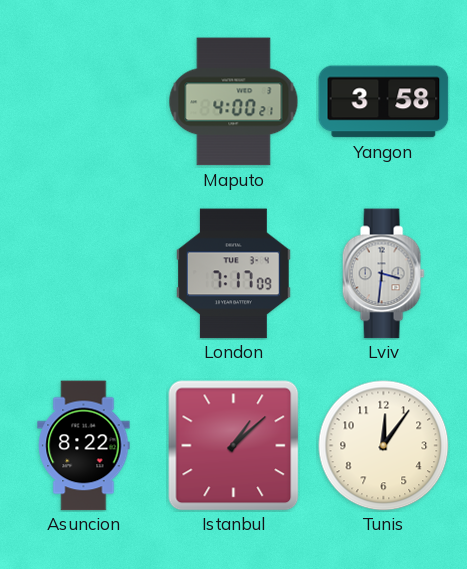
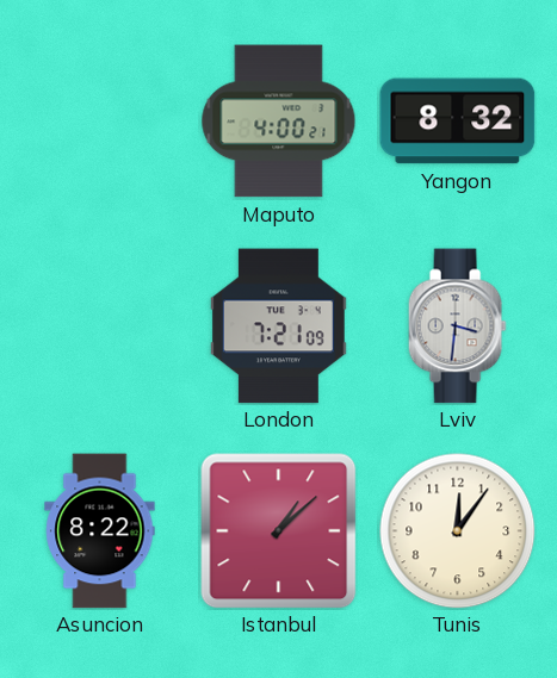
Yangon: 3:58 -> 8:32 (458, 122)
London: 7:17 -> 7:21 (278, 326)
